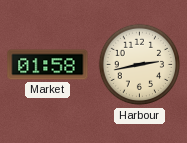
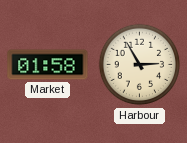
Harbour: 2:43 -> 2:55 (140, 65)
